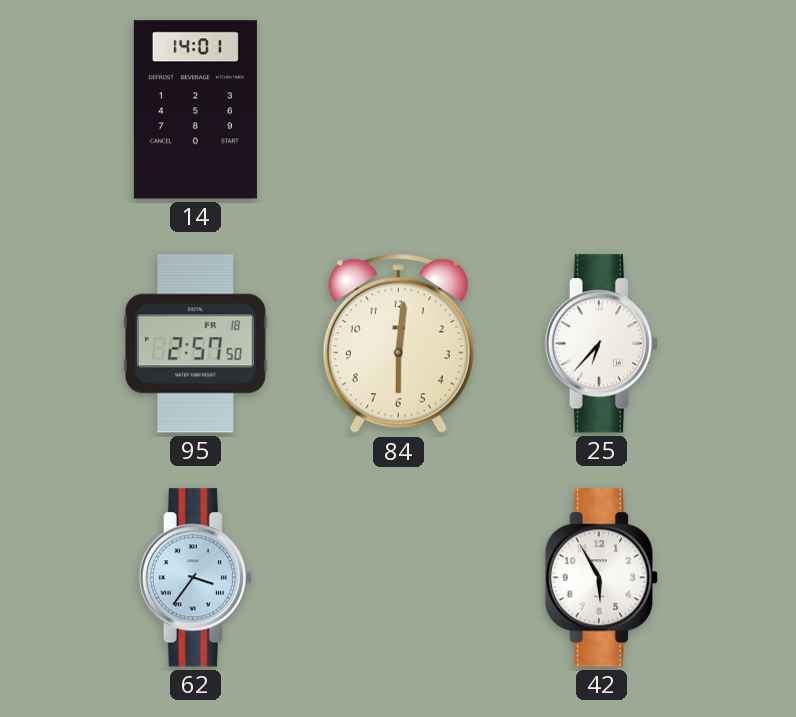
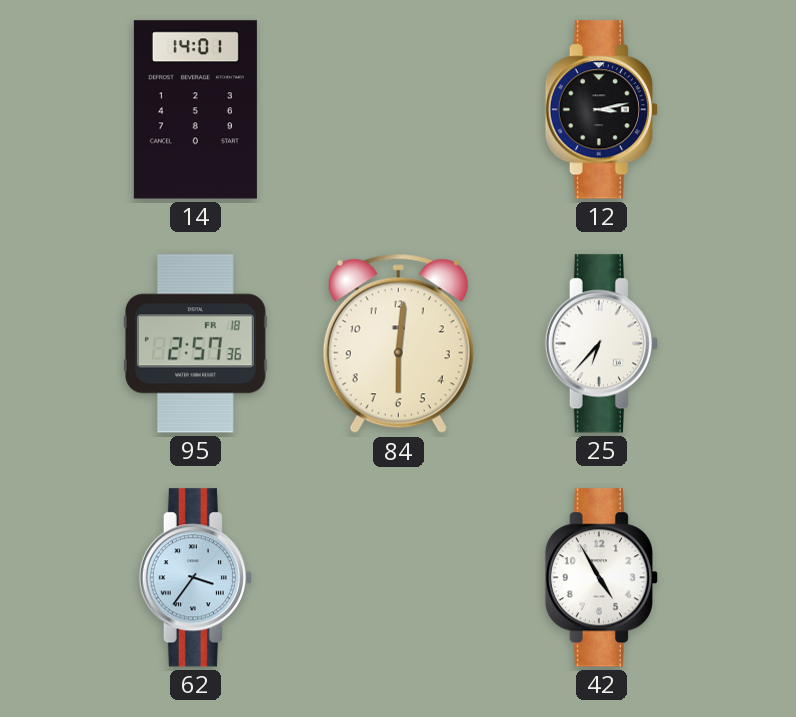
12: none -> 3:13 (601, 110)
95: 2:57:50 -> 2:57:36 (195, 344)
42: 5:55 -> 4:55 (601, 578)
